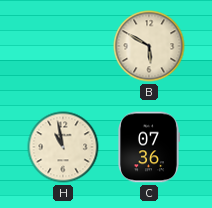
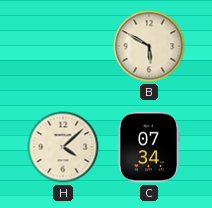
H: 10:58 -> 4:08 (63, 147)
C: 07:36 -> 07:34 (149, 147)
